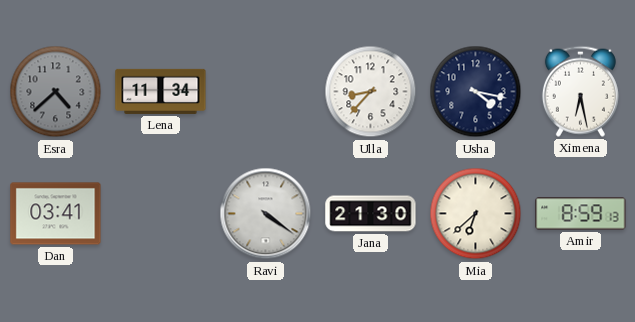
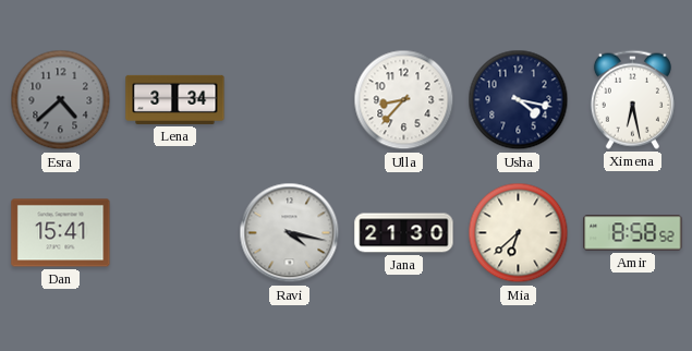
Lena: 11:34 -> 3:34 (175, 99)
Dan: 03:41 -> 15:41 (61, 233)
Ravi: 4:21 -> 4:17 (290, 233)
Amir: 8:59 -> 8:58 (633, 233)
